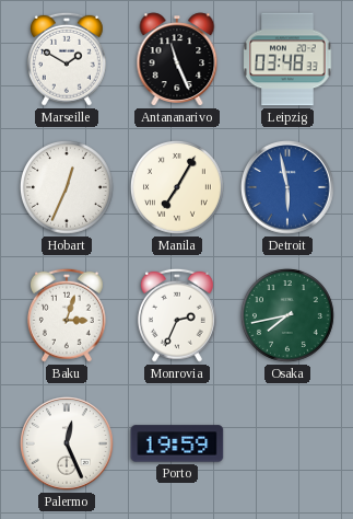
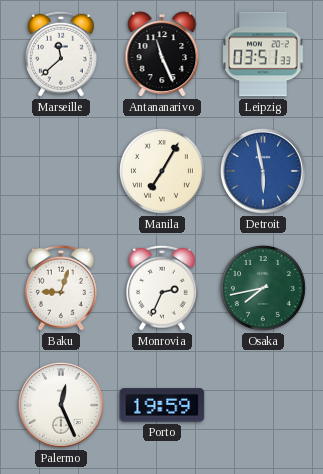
Marseille: 1:50 -> 11:38 (61, 54)
Leipzig: 03:48 -> 03:51 (263, 54)
Hobart: 12:34 -> none (67, 187)
Baku: 3:03 -> 9:03 (61, 288)
